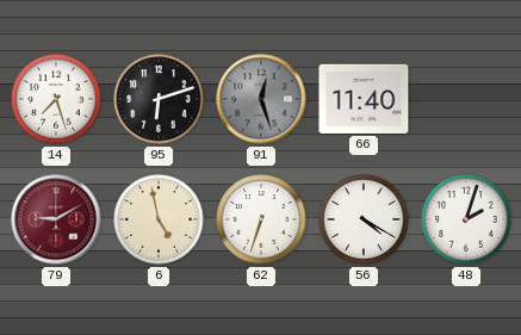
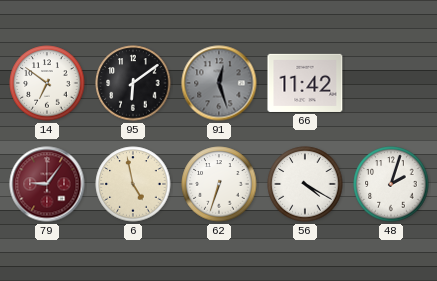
14: 7:27 -> 6:51 (47, 83)
95: 6:12 -> 6:09 (133, 83)
66: 11:40 -> 11:42 (305, 83)
79: 9:10 -> 9:06 (47, 184)
